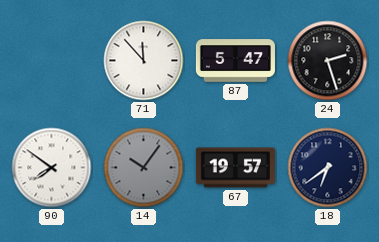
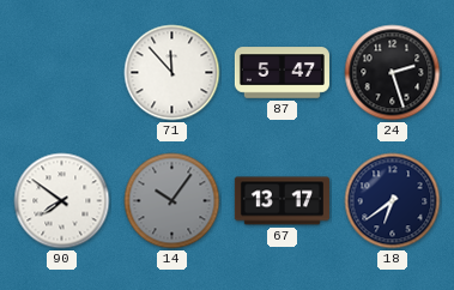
67: 19:57 -> 13:17 (282, 201)
